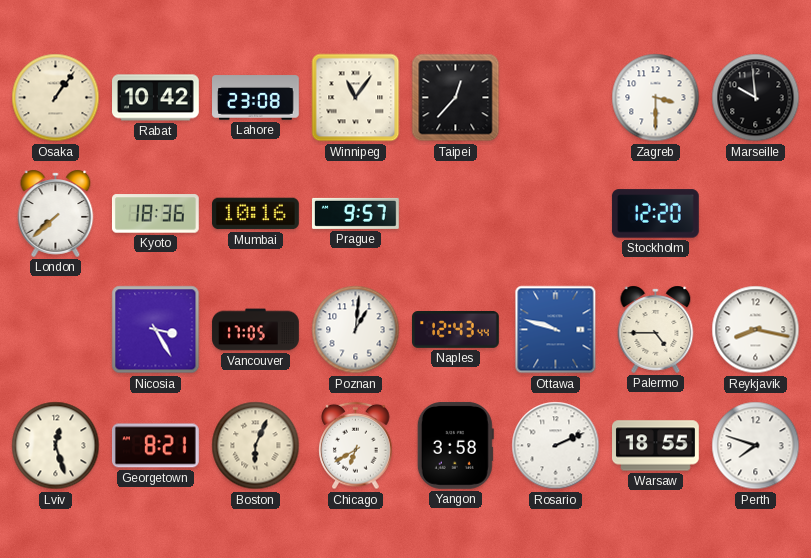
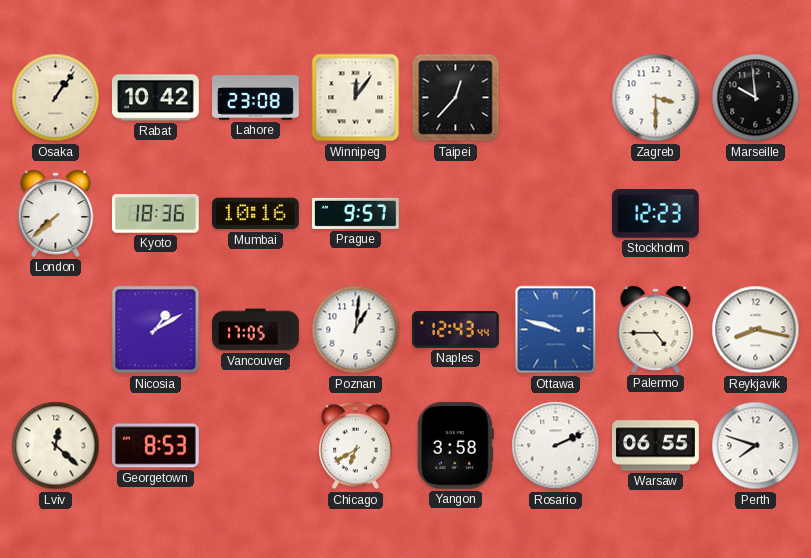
Winnipeg: 11:06 -> 12:06 (356, 98)
Stockholm: 12:20 -> 12:23 (655, 214)
Nicosia: 3:25 -> 1:10 (156, 330)
Lviv: 12:27 -> 12:22 (56, 446)
Georgetown: 8:21 -> 8:53 (156, 446)
Boston: 6:04 -> none (256, 446)
Warsaw: 18:55 -> 06:55 (656, 446)
